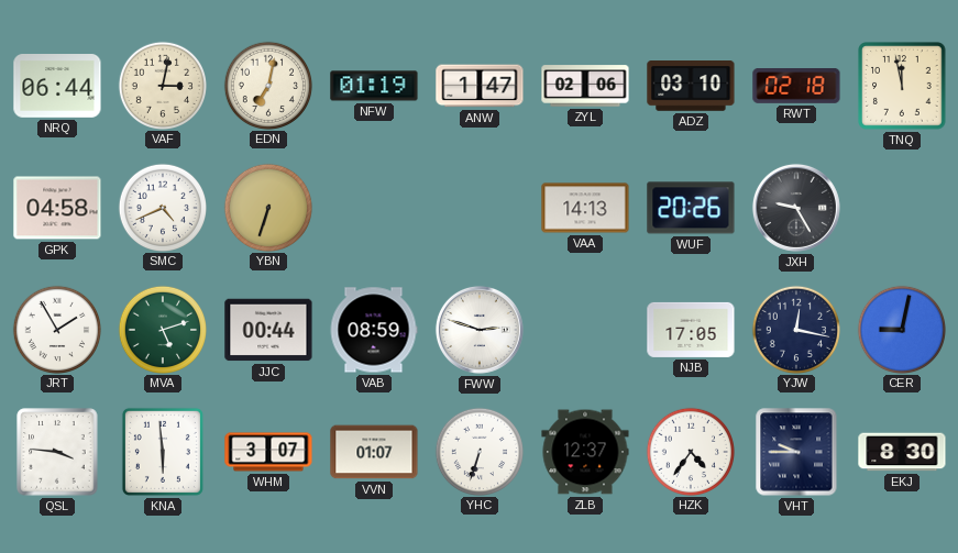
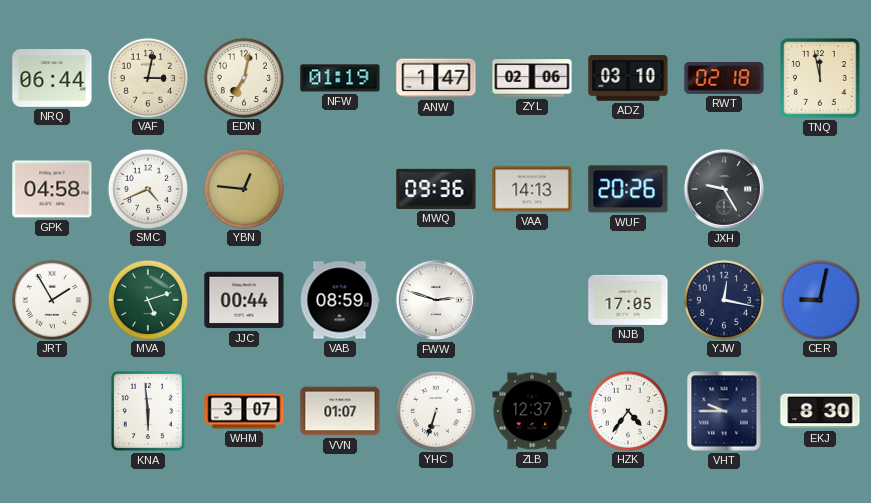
YBN: 6:33 -> 12:46 (243, 188)
MWQ: none -> 09:36 (436, 189)
QSL: 3:46 -> none (57, 452)
